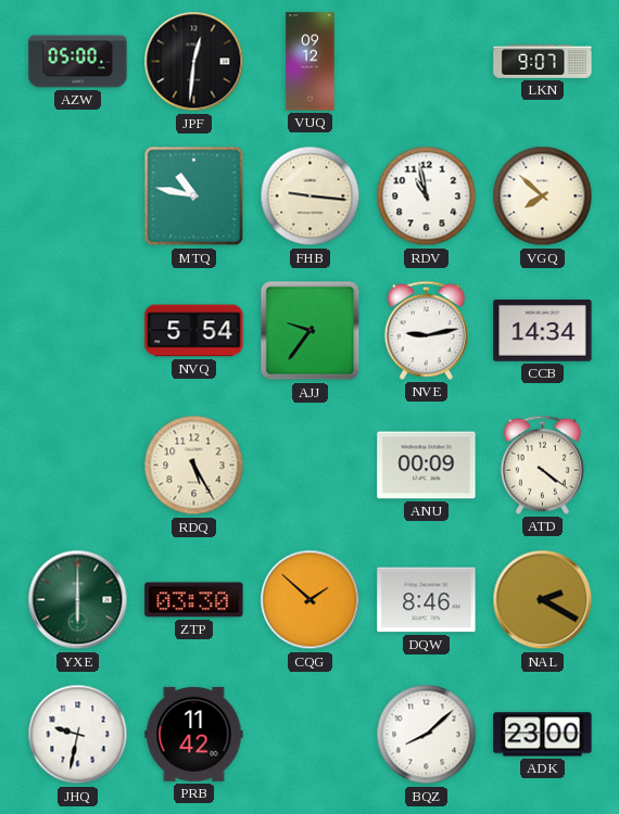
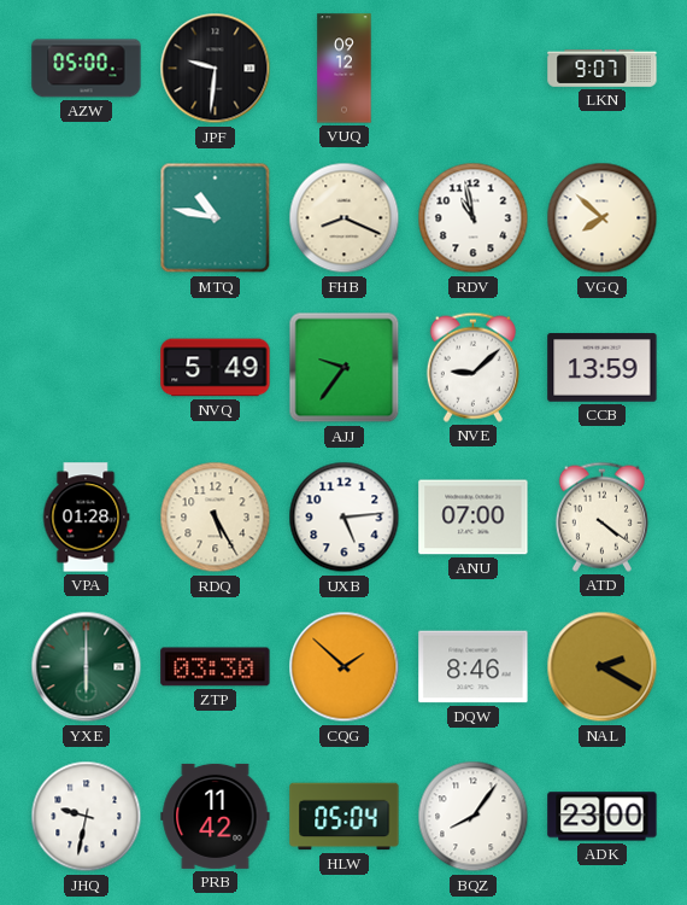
JPF: 12:31 -> 9:31 (216, 69)
FHB: 9:16 -> 8:19 (345, 218)
NVQ: 5:54 -> 5:49 (216, 368)
NVE: 9:13 -> 9:08 (472, 367)
CCB: 14:34 -> 13:59 (603, 368)
VPA: none -> 01:28 (86, 518)
UXB: none -> 5:14 (345, 518)
ANU: 00:09 -> 07:00 (474, 518)
HLW: none -> 05:04 (345, 817)
BQZ: 8:08 -> 8:06 (474, 817)
